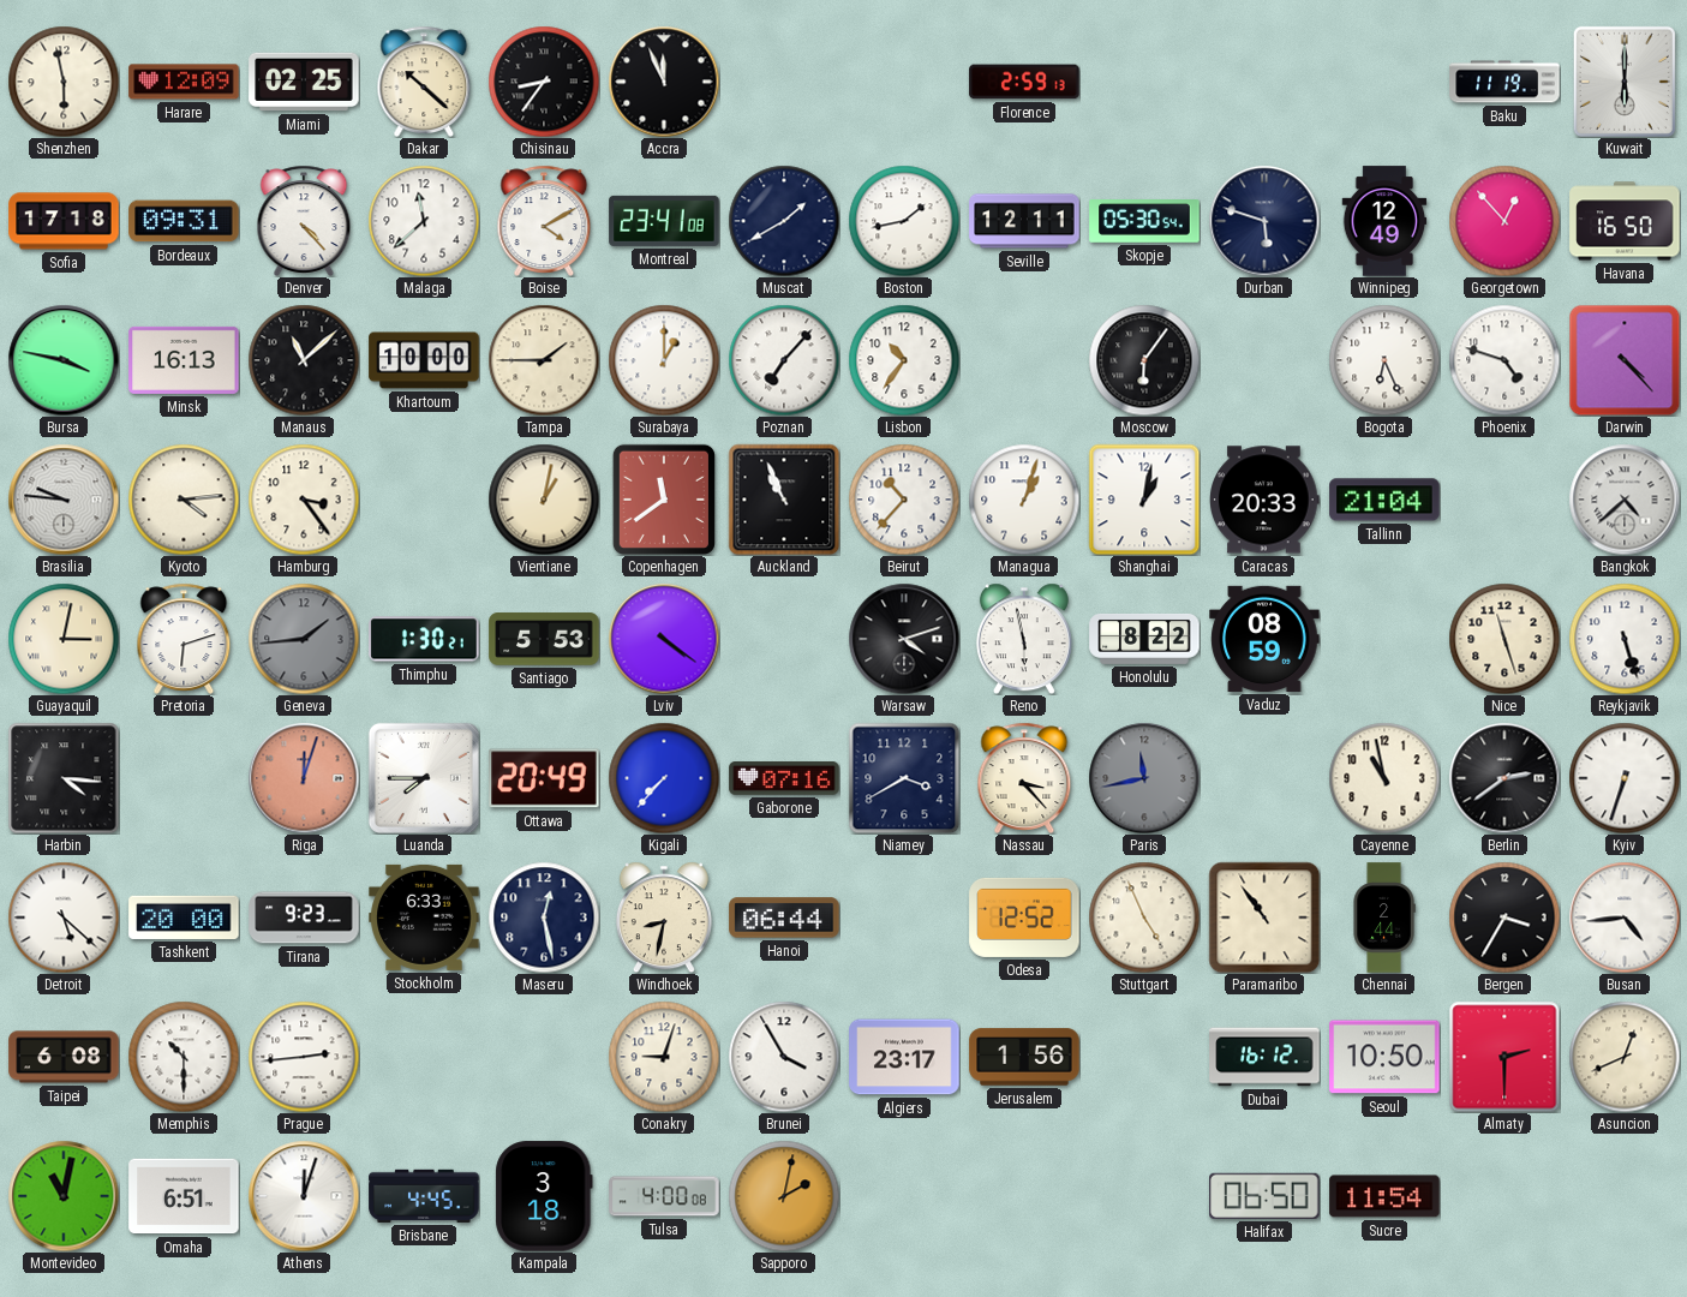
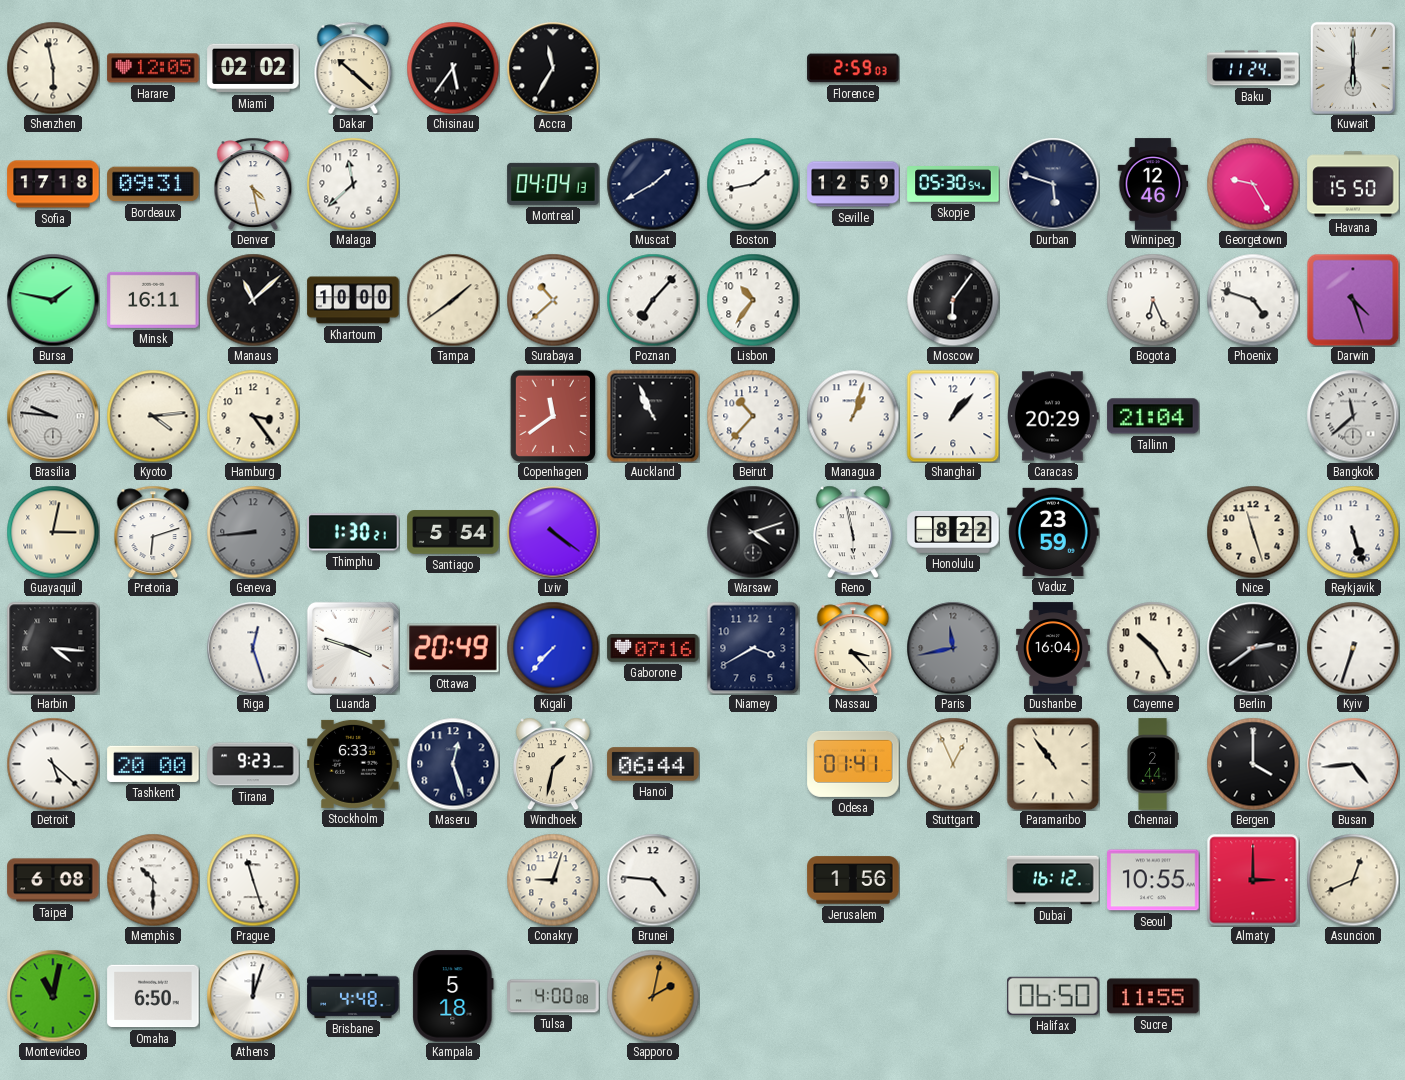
Harare: 12:09 -> 12:05 (153, 68)
Miami: 02:25 -> 02:02 (253, 68)
Chisinau: 8:36 -> 5:36 (453, 68)
Accra: 11:56 -> 11:35 (553, 68)
Florence: 2:59:13 -> 2:59:03 (853, 68)
Baku: 11:19 -> 11:24 (1253, 68)
Denver: 4:23 -> 4:28 (253, 184)
Boise: 4:10 -> none (544, 221)
Montreal: 23:41 -> 04:04 (553, 184)
Seville: 12:11 -> 12:59 (853, 184)
Winnipeg: 12:49 -> 12:46 (1153, 184)
Georgetown: 12:53 -> 9:25 (1253, 184)
Havana: 16:50 -> 15:50 (1353, 184)
Bursa: 3:47 -> 1:47 (53, 300)
Minsk: 16:13 -> 16:11 (153, 300)
Tampa: 1:45 -> 1:39 (453, 300)
Surabaya: 1:00 -> 10:38 (553, 300)
Darwin: 4:23 -> 4:27 (1353, 300)
Vientiane: 1:02 -> none (544, 500)
Shanghai: 1:02 -> 1:07 (953, 416)
Caracas: 20:33 -> 20:29 (1054, 416)
Bangkok: 4:38 -> 11:38 (1353, 416)
Geneva: 1:44 -> 8:44 (253, 532)
Santiago: 5:53 -> 5:54 (453, 532)
Vaduz: 08:59 -> 23:59 (1053, 532)
Riga: 12:03 -> 12:27 (253, 648)
Riga dial: salmon -> white (253, 648)
Luanda: 7:45 -> 3:48 (353, 648)
Dushanbe: none -> 16:04 (1053, 648)
Cayenne: 10:58 -> 10:25 (1153, 648)
Maseru: 12:28 -> 12:27 (453, 764)
Windhoek: 8:32 -> 1:32 (553, 764)
Odesa: 12:52 -> 01:41 (853, 764)
Stuttgart: 4:56 -> 12:56 (953, 764)
Bergen: 3:35 -> 4:00 (1253, 764)
Prague: 2:44 -> 11:27 (253, 880)
Brunei: 3:55 -> 4:46 (653, 880)
Algiers: 23:17 -> none (904, 1057)
Seoul: 10:50 -> 10:55 (1153, 880)
Almaty: 2:30 -> 3:00 (1253, 880)
Omaha: 6:51 -> 6:50 (153, 996)
Brisbane: 4:45 -> 4:48 (353, 996)
Kampala: 3:18 -> 5:18 (453, 996)
Sucre: 11:54 -> 11:55 (1153, 996)
